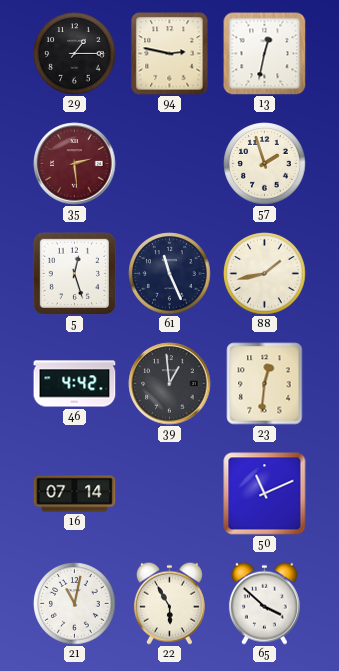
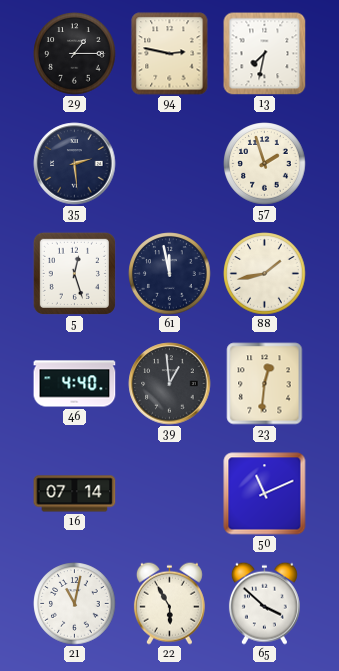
13: 12:32 -> 7:32 (265, 54)
35 dial: burgundy -> navy (75, 164)
61: 11:26 -> 11:58 (170, 274)
46: 4:42 -> 4:40 (75, 384)
